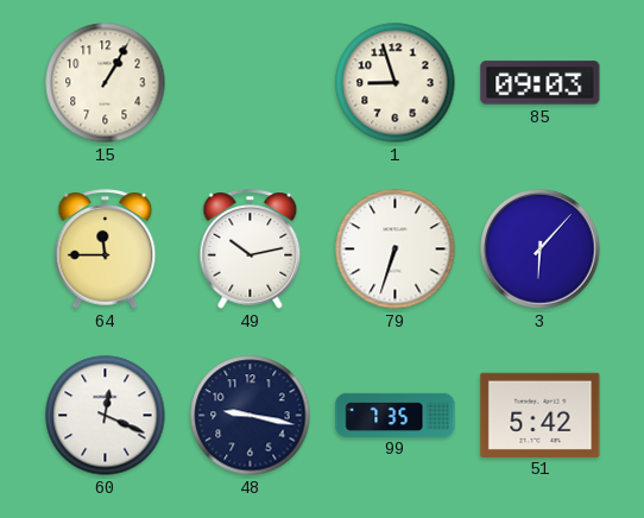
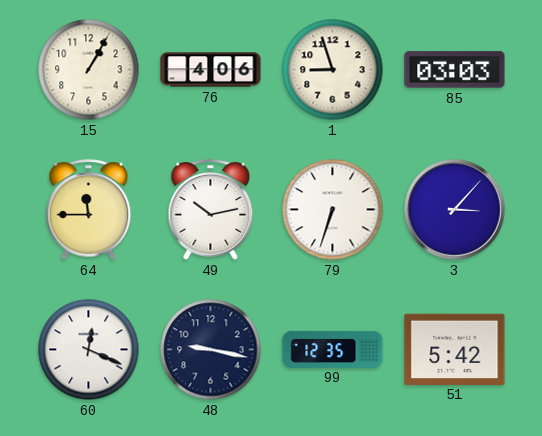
76: none -> 4:06 (211, 70)
85: 09:03 -> 03:03 (455, 70)
3: 6:07 -> 3:07 (455, 210)
99: 7:35 -> 12:35 (333, 349)
